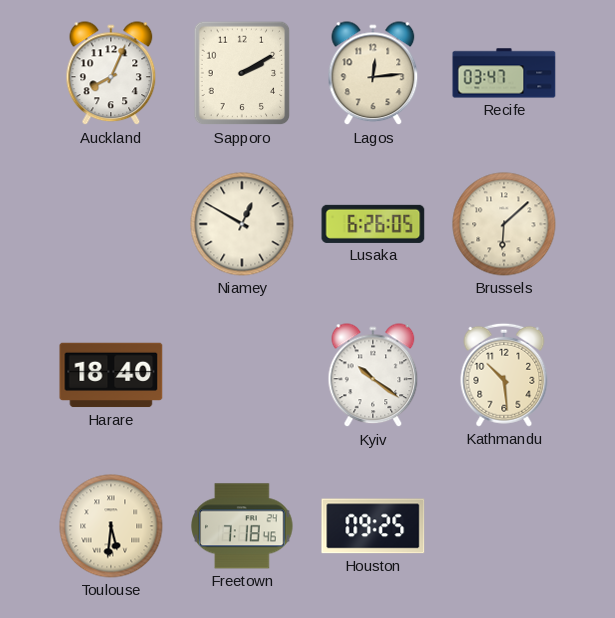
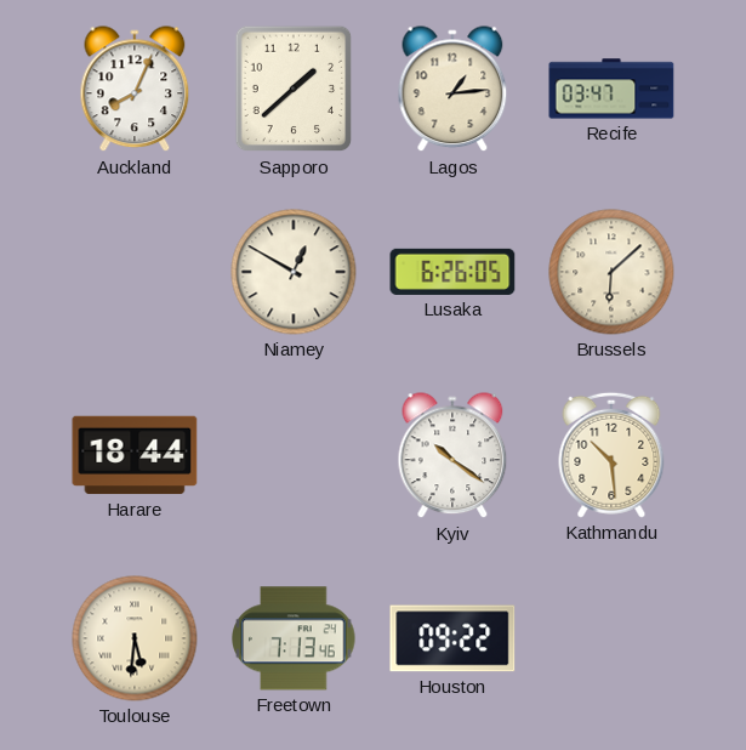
Sapporo: 2:10 -> 1:38 (294, 89)
Lagos: 12:14 -> 1:14 (452, 90)
Harare: 18:40 -> 18:44 (135, 455)
Freetown: 7:18 -> 7:13 (294, 638)
Houston: 09:25 -> 09:22 (452, 638)
